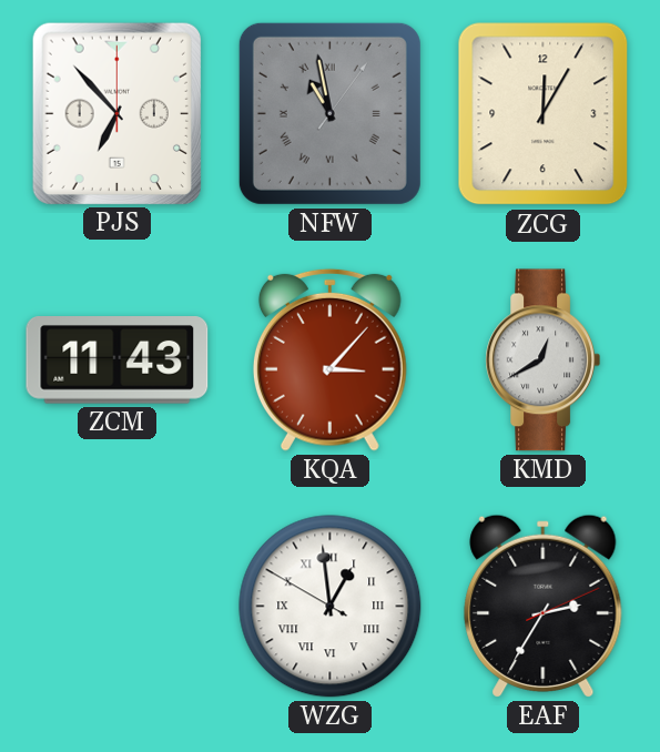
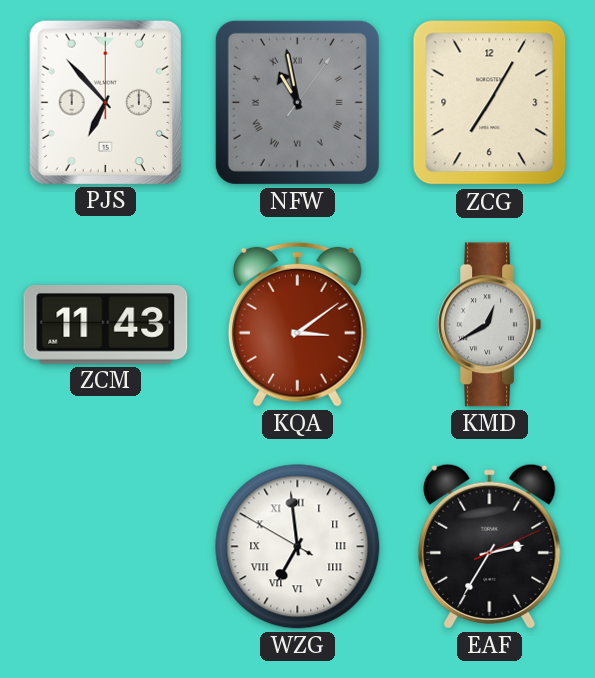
ZCG: 12:05 -> 7:05 (490, 103)
KQA: 3:07 -> 3:09 (297, 324)
WZG: 12:58 -> 6:58 (298, 547)
